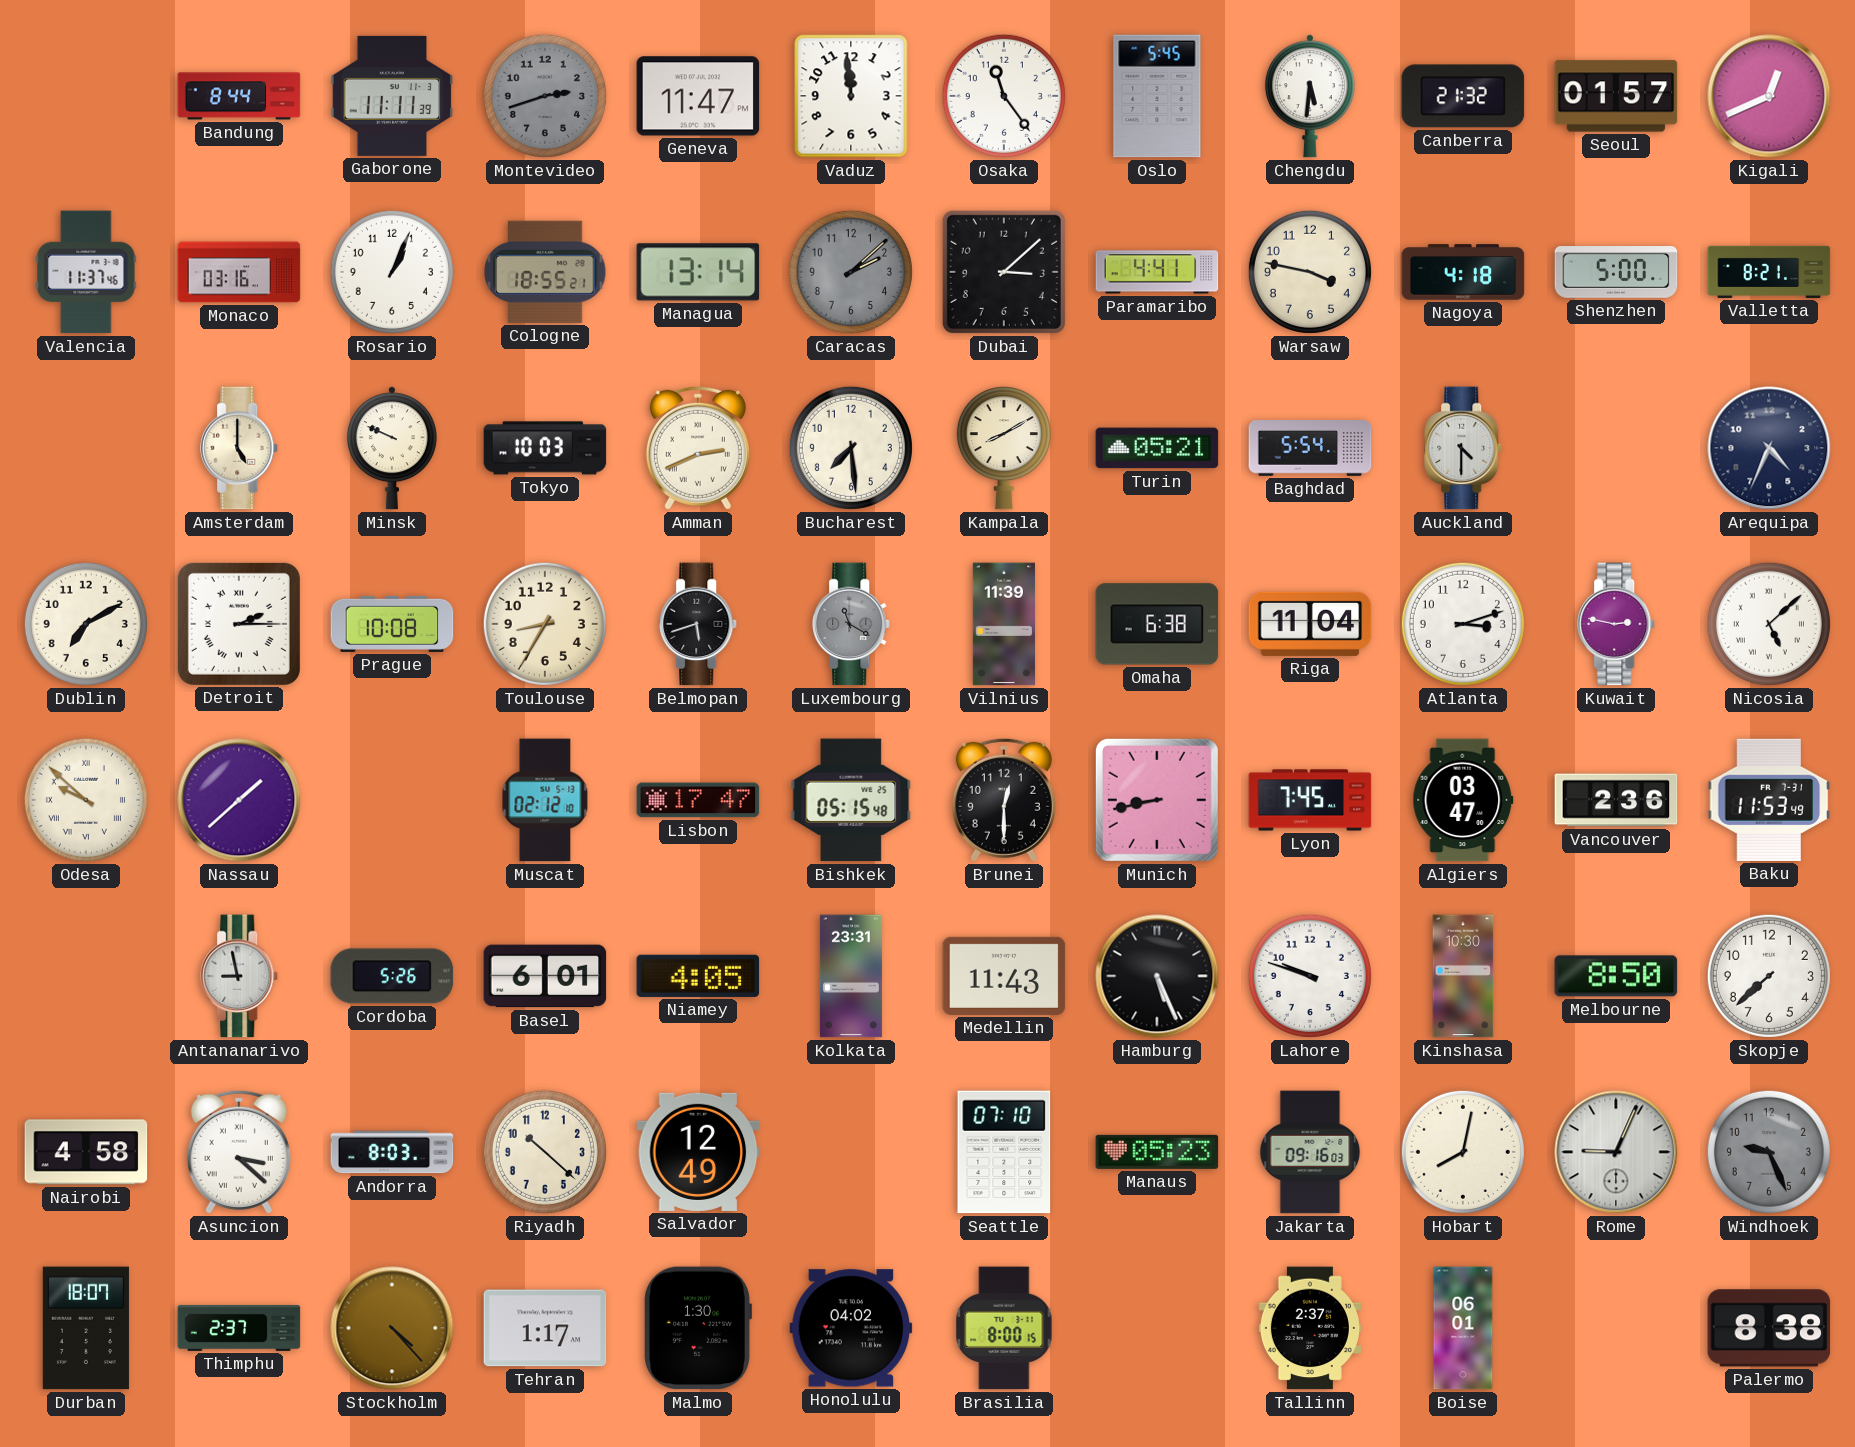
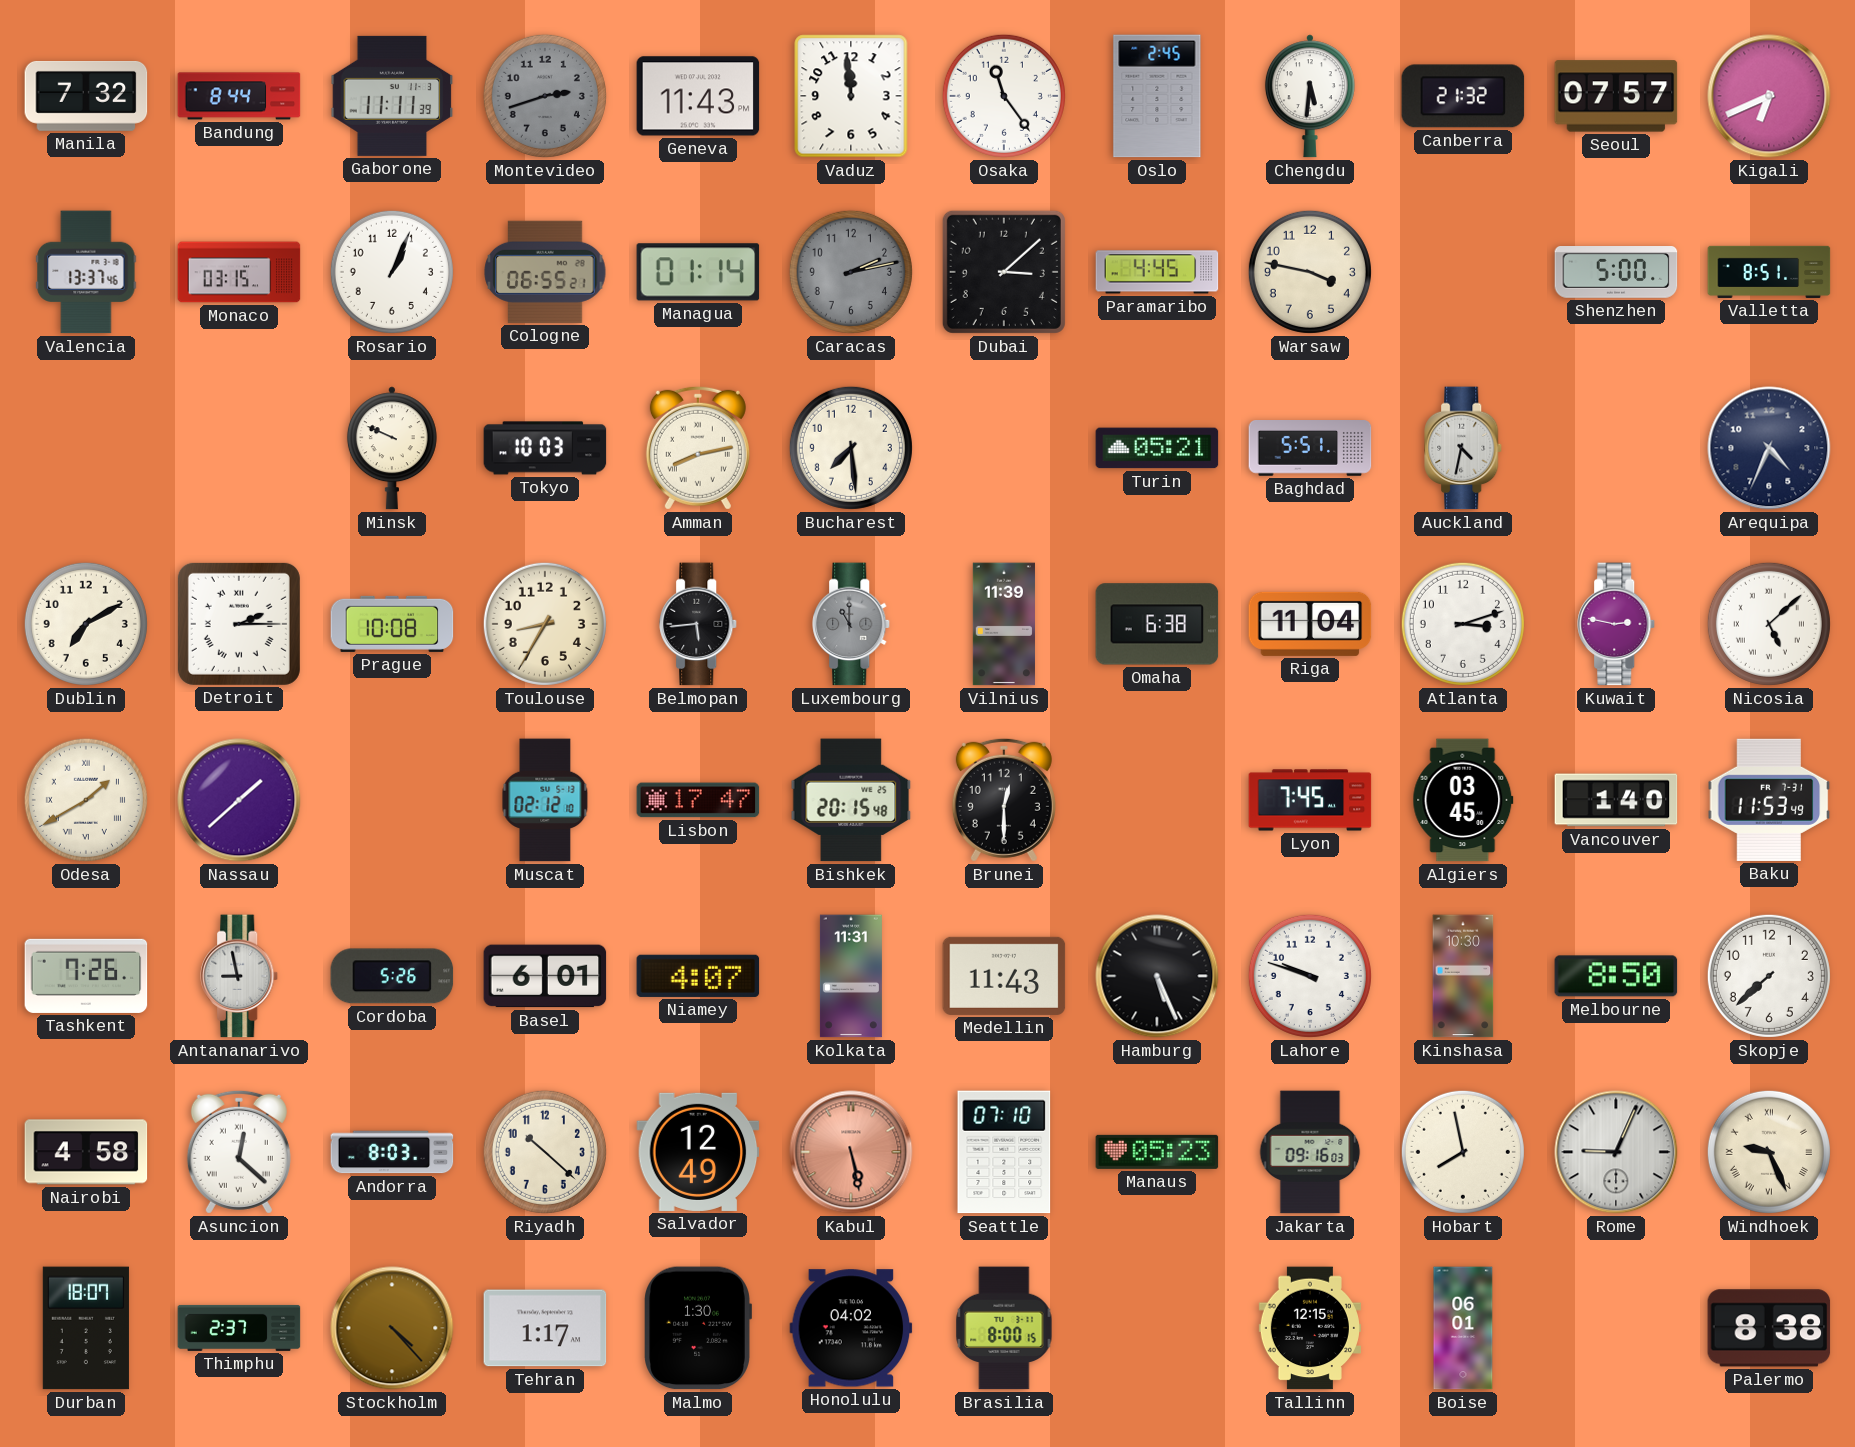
Manila: none -> 7:32 (86, 96)
Geneva: 11:47 -> 11:43 (698, 96)
Oslo: 5:45 -> 2:45 (1157, 96)
Seoul: 01:57 -> 07:57 (1616, 96)
Kigali: 12:41 -> 6:41 (1769, 96)
Valencia: 11:37 -> 13:37 (86, 272)
Monaco: 03:16 -> 03:15 (239, 272)
Cologne: 18:55 -> 06:55 (545, 272)
Managua: 13:14 -> 01:14 (698, 272)
Caracas: 2:08 -> 2:13 (851, 272)
Paramaribo: 4:41 -> 4:45 (1157, 272)
Nagoya: 4:18 -> none (1463, 272)
Valletta: 8:21 -> 8:51 (1769, 272)
Amsterdam: 5:00 -> none (240, 448)
Amman: 2:41 -> 8:13 (698, 448)
Kampala: 8:10 -> none (1004, 449)
Baghdad: 5:54 -> 5:51 (1310, 449)
Auckland: 4:30 -> 4:32 (1464, 448)
Belmopan: 5:42 -> 5:44 (699, 624)
Luxembourg: 11:20 -> 11:00 (852, 624)
Odesa: 9:52 -> 1:40 (86, 800)
Bishkek: 05:15 -> 20:15 (851, 800)
Munich: 8:43 -> none (1157, 800)
Algiers: 03:47 -> 03:45 (1463, 800)
Vancouver: 2:36 -> 1:40 (1616, 800)
Tashkent: none -> 7:26 (86, 976)
Niamey: 4:05 -> 4:07 (698, 976)
Kolkata: 23:31 -> 11:31 (851, 976)
Asuncion: 3:22 -> 12:22 (239, 1152)
Kabul: none -> 5:28 (851, 1152)
Hobart: 8:02 -> 7:58 (1463, 1152)
Windhoek dial: grey -> cream (1769, 1152)
Windhoek numerals: Arabic -> Roman (1769, 1152)
Tallinn: 2:37 -> 12:15 (1310, 1328)
